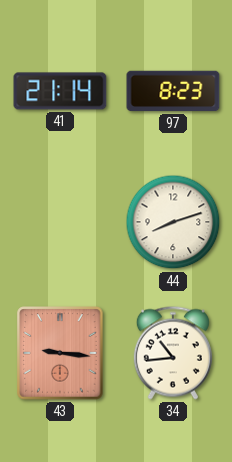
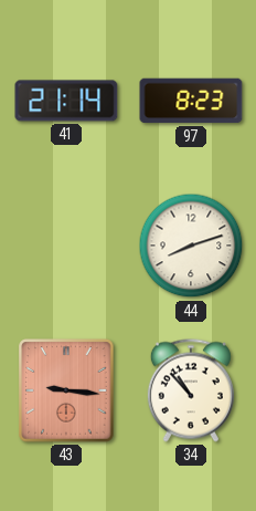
34: 10:44 -> 10:53 (191, 390)
